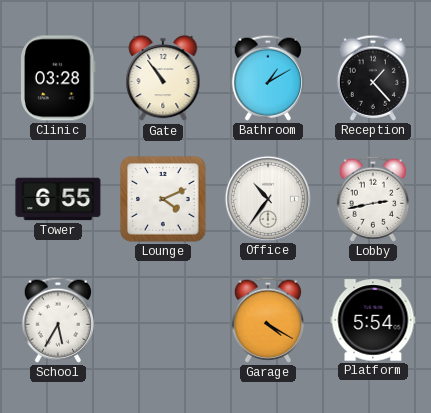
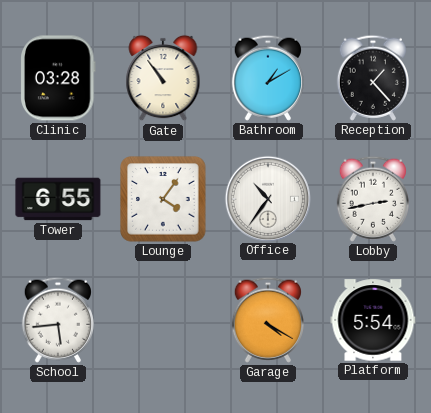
Lounge: 4:11 -> 4:06 (163, 199)
School: 5:35 -> 5:44 (58, 320)
